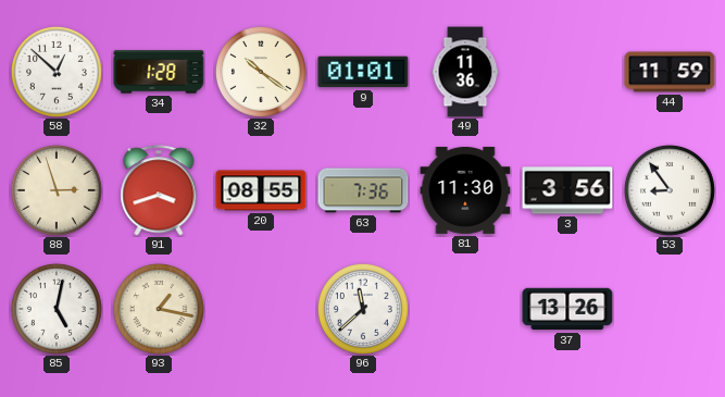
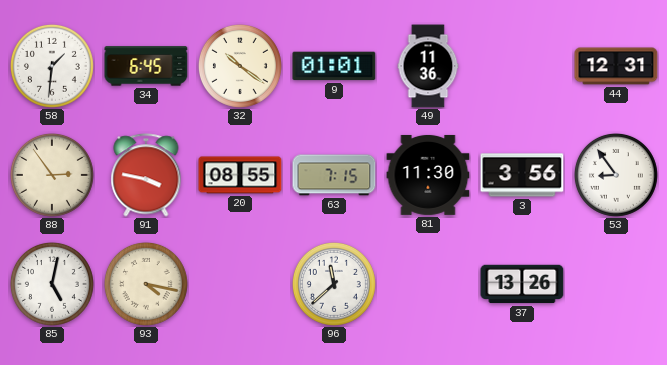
58: 12:52 -> 1:31 (52, 66)
34: 1:28 -> 6:45 (146, 66)
44: 11:59 -> 12:31 (616, 66)
88: 2:57 -> 2:54 (52, 175)
91: 3:42 -> 3:47 (146, 175)
63: 7:36 -> 7:15 (334, 175)
93: 1:17 -> 4:17 (146, 284)
